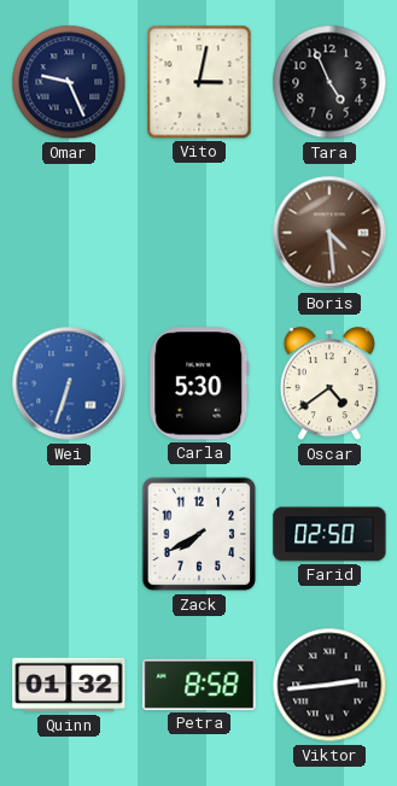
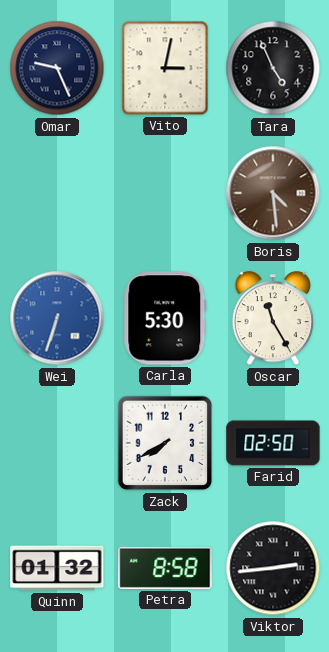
Oscar: 4:39 -> 11:25 (273, 319)
